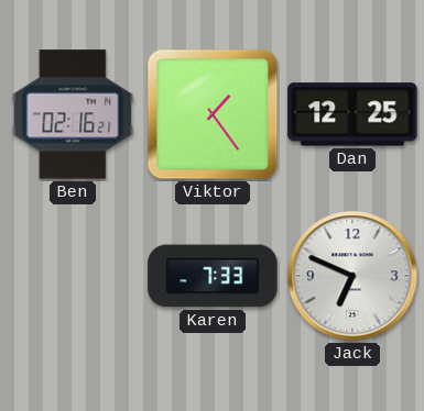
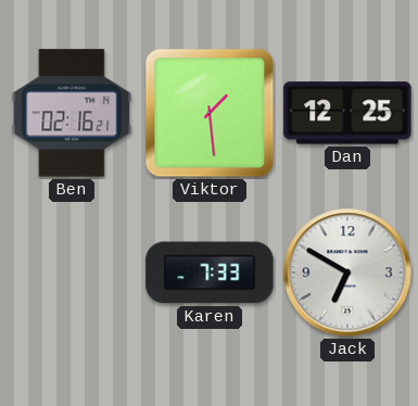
Viktor: 1:24 -> 1:29 (210, 113)
Jack: 6:49 -> 6:50 (347, 272)
